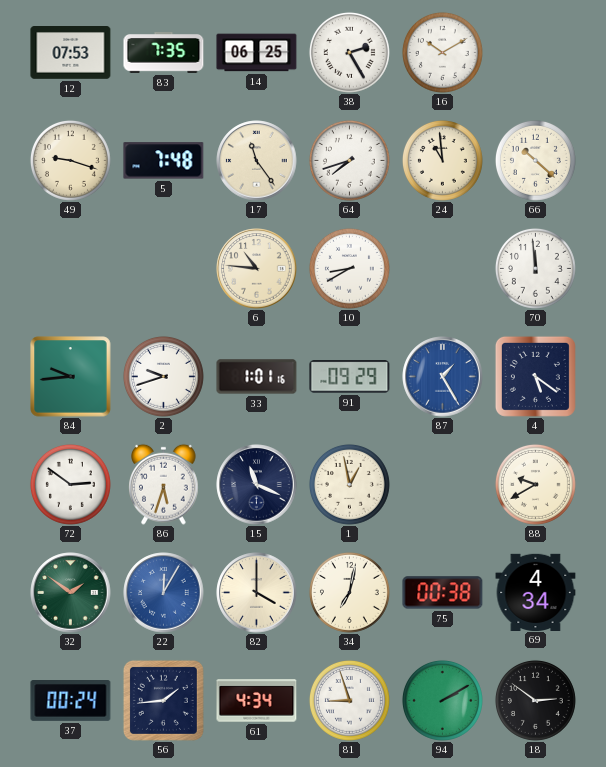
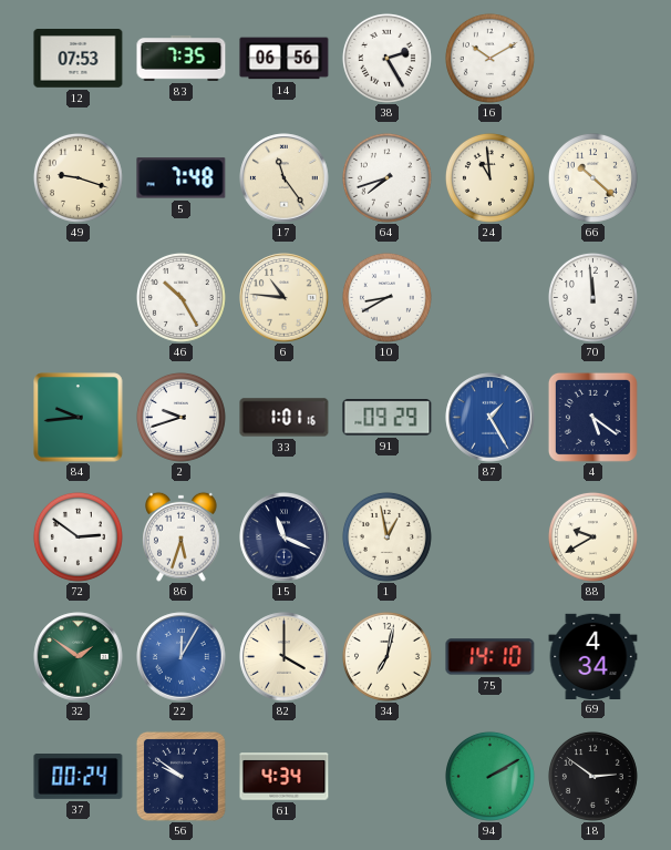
14: 06:25 -> 06:56 (285, 59)
46: none -> 10:25 (180, 297)
75: 00:38 -> 14:10 (491, 657)
56: 1:44 -> 9:51 (180, 776)
81: 8:57 -> none (349, 700)
